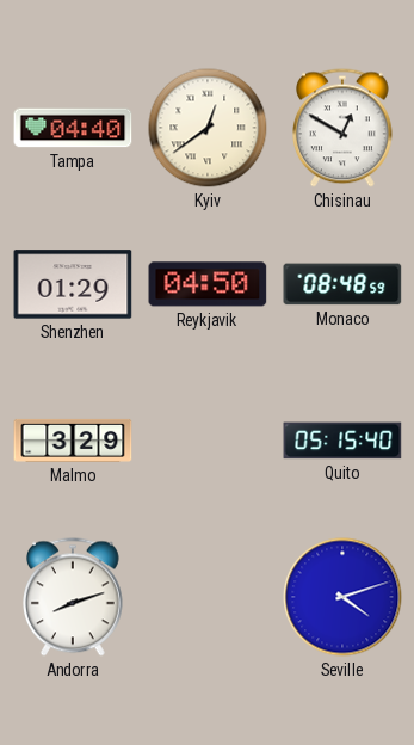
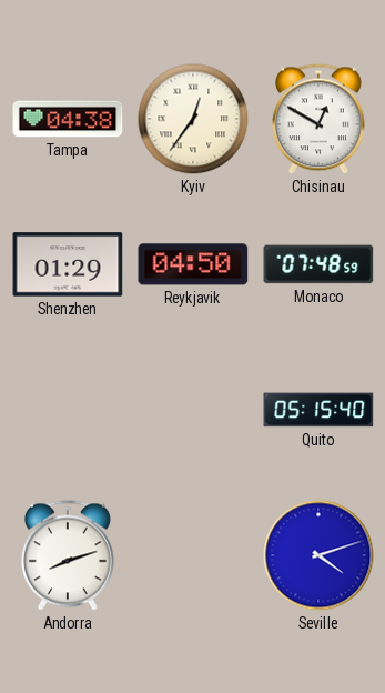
Tampa: 04:40 -> 04:38 (68, 119)
Kyiv: 12:39 -> 12:36 (193, 119)
Monaco: 08:48 -> 07:48 (318, 264)
Malmo: 3:29 -> none (73, 441)
